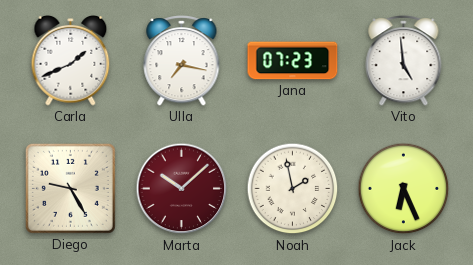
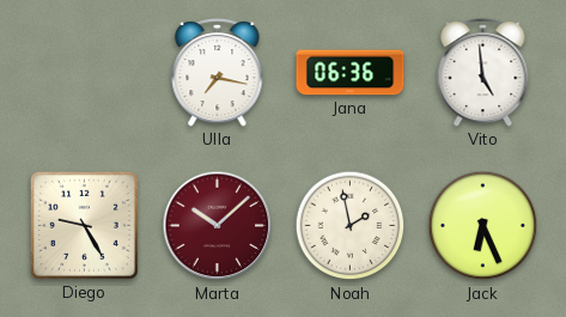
Carla: 1:41 -> none (71, 61)
Jana: 07:23 -> 06:36 (351, 73)
